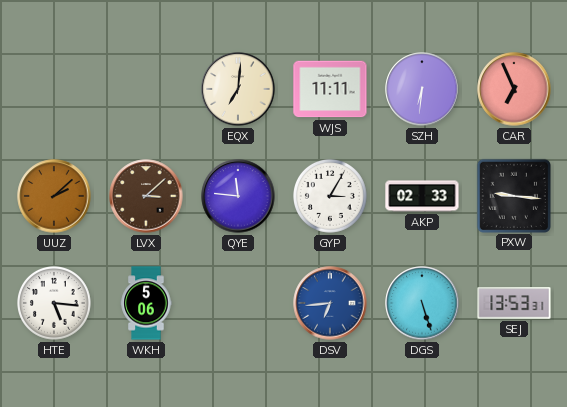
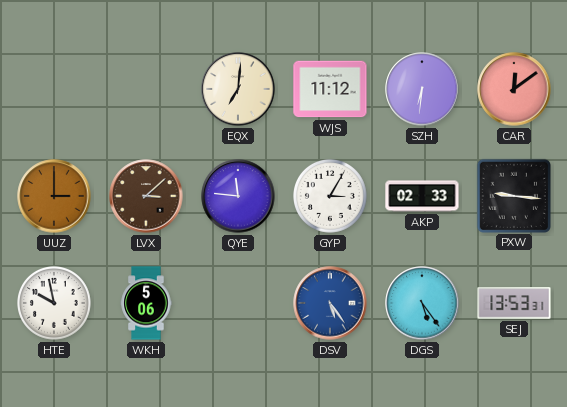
WJS: 11:11 -> 11:12 (330, 89)
CAR: 6:56 -> 12:09 (514, 89)
UUZ: 2:08 -> 3:00 (54, 196)
HTE: 5:16 -> 9:58 (55, 304)
DSV: 6:44 -> 5:24 (330, 303)
DGS: 5:27 -> 5:24 (422, 303)
